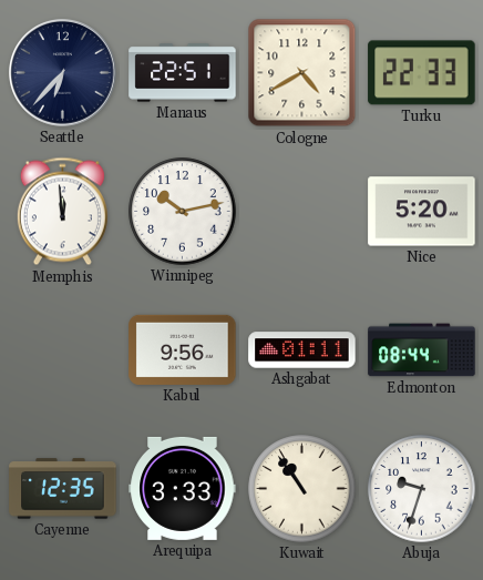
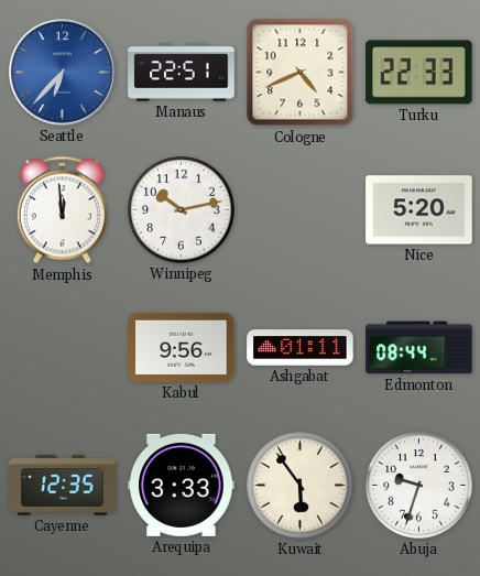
Seattle dial: navy -> blue (63, 73)
Cologne: 4:40 -> 4:41 (301, 73)
Kuwait: 10:54 -> 5:54 (301, 486)
